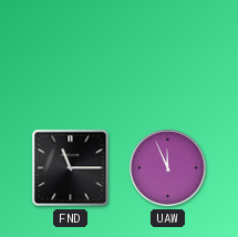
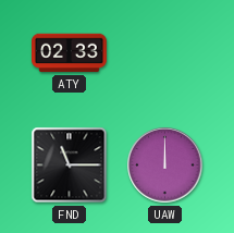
ATY: none -> 02:33 (70, 53)
UAW: 11:56 -> 12:00 (165, 165)
